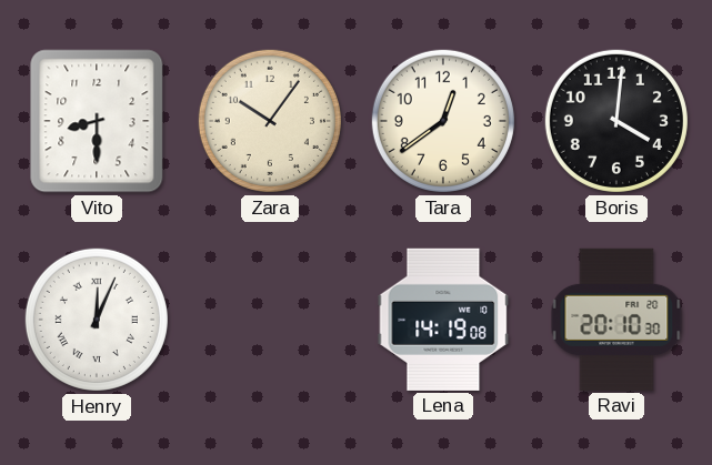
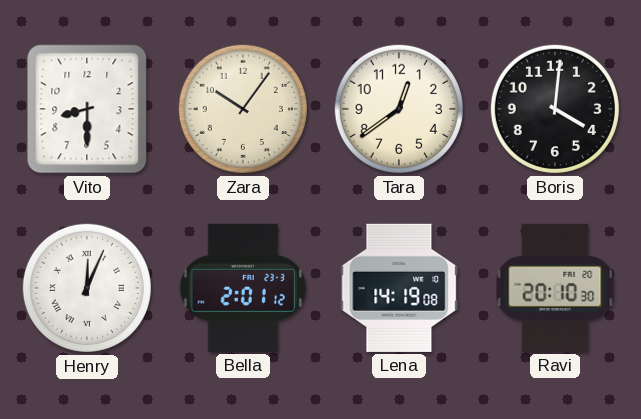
Bella: none -> 2:01 (242, 288)
